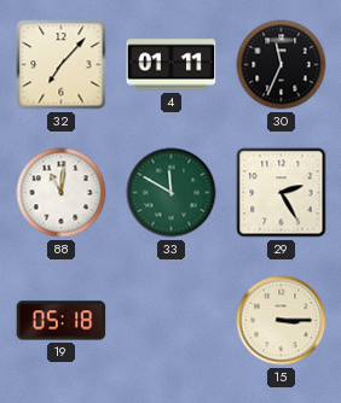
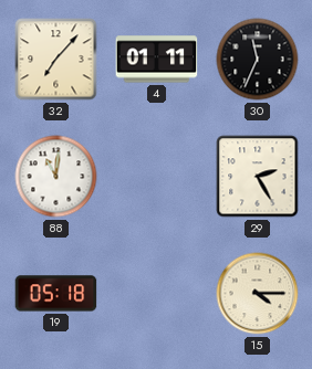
33: 11:50 -> none (172, 193)
15: 3:15 -> 4:15 (258, 294)
